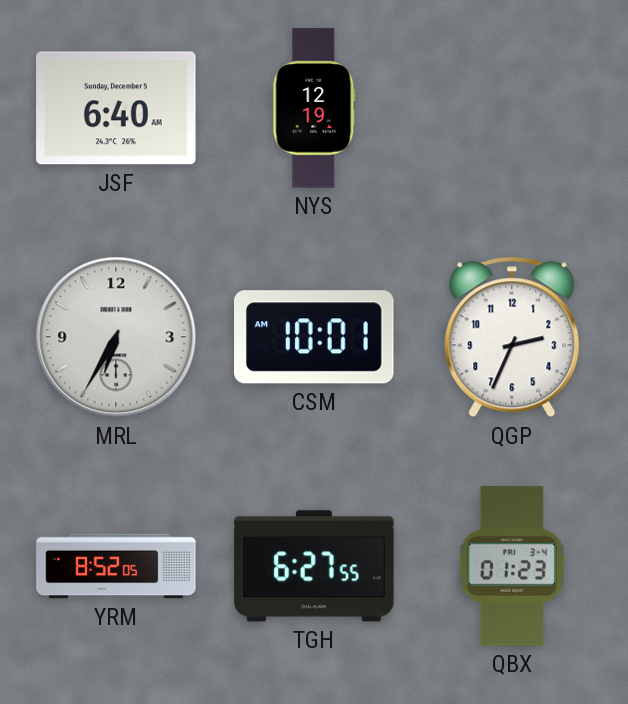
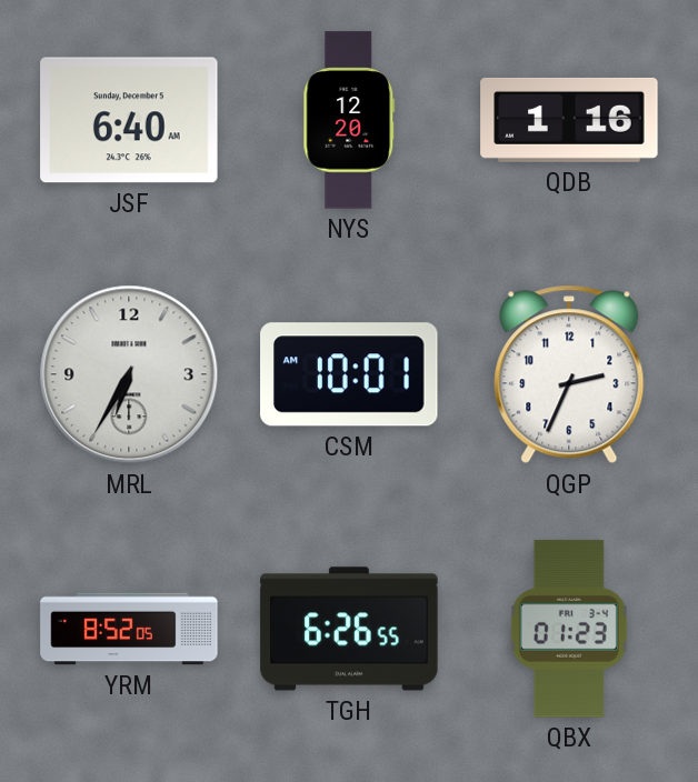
NYS: 12:19 -> 12:20 (349, 120)
QDB: none -> 1:16 (569, 120)
TGH: 6:27 -> 6:26 (349, 629)
